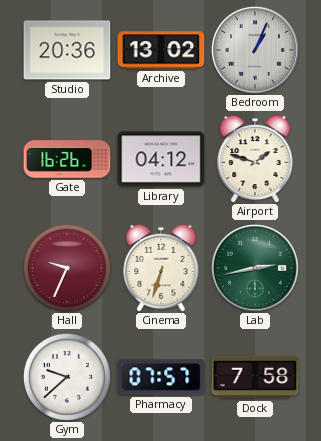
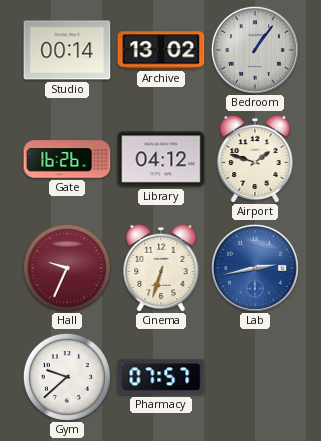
Studio: 20:36 -> 00:14 (67, 50)
Bedroom: 1:04 -> 1:06 (255, 50)
Lab dial: green -> blue (255, 268)
Dock: 7:58 -> none (255, 377)
